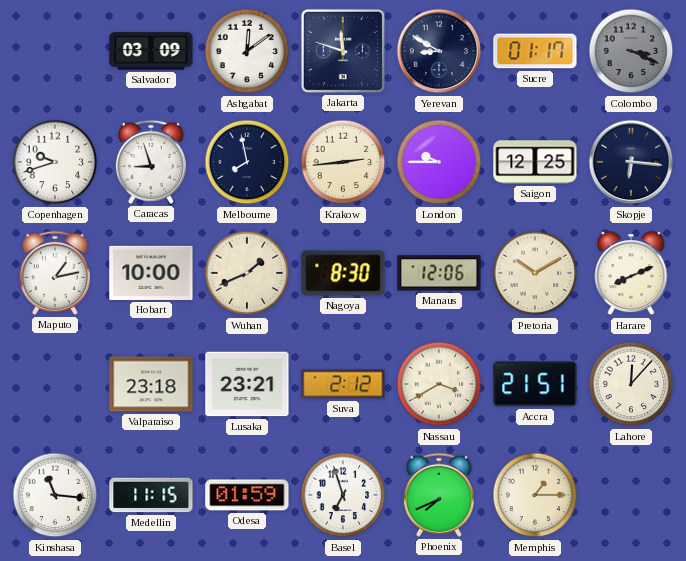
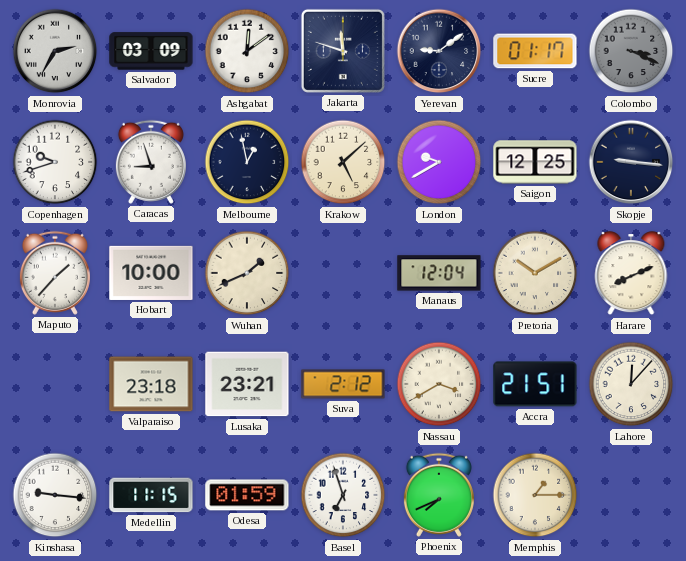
Monrovia: none -> 2:35 (55, 51)
Yerevan: 8:50 -> 9:09 (439, 51)
Melbourne: 7:58 -> 12:58 (247, 162)
Krakow: 2:44 -> 5:08 (343, 162)
London: 9:45 -> 9:40 (439, 162)
Skopje: 6:16 -> 9:16 (631, 162)
Maputo: 1:13 -> 1:37 (55, 273)
Nagoya: 8:30 -> none (343, 273)
Manaus: 12:06 -> 12:04 (439, 273)
Kinshasa: 11:16 -> 9:16 (55, 495)
